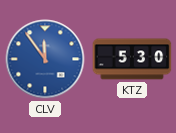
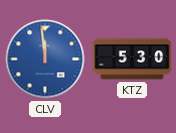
CLV: 11:54 -> 11:59 (45, 59)
